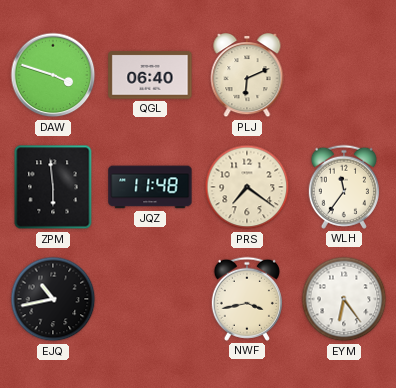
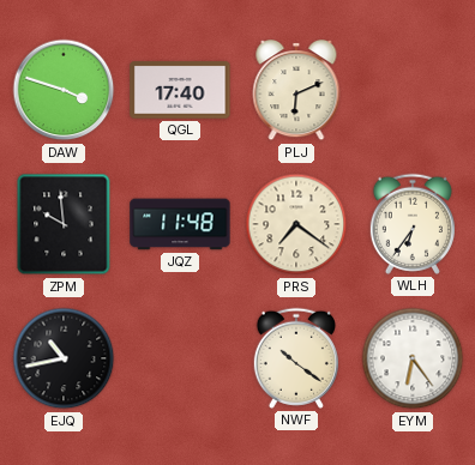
QGL: 06:40 -> 17:40 (180, 90)
ZPM: 5:59 -> 9:59 (64, 224)
WLH: 11:36 -> 6:36 (413, 224)
NWF: 3:43 -> 10:21 (296, 358)
